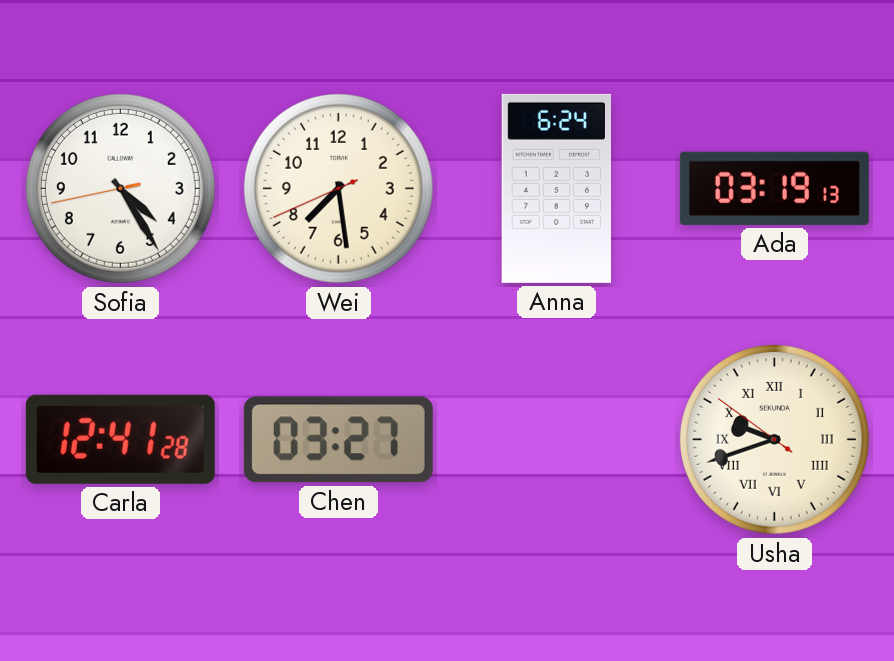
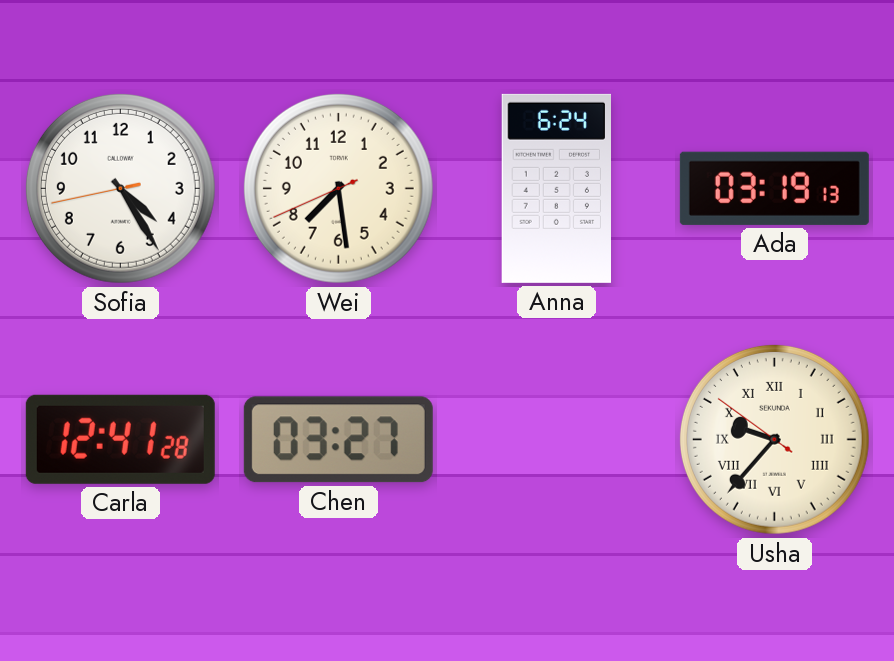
Usha: 9:41 -> 9:36 (774, 439)
